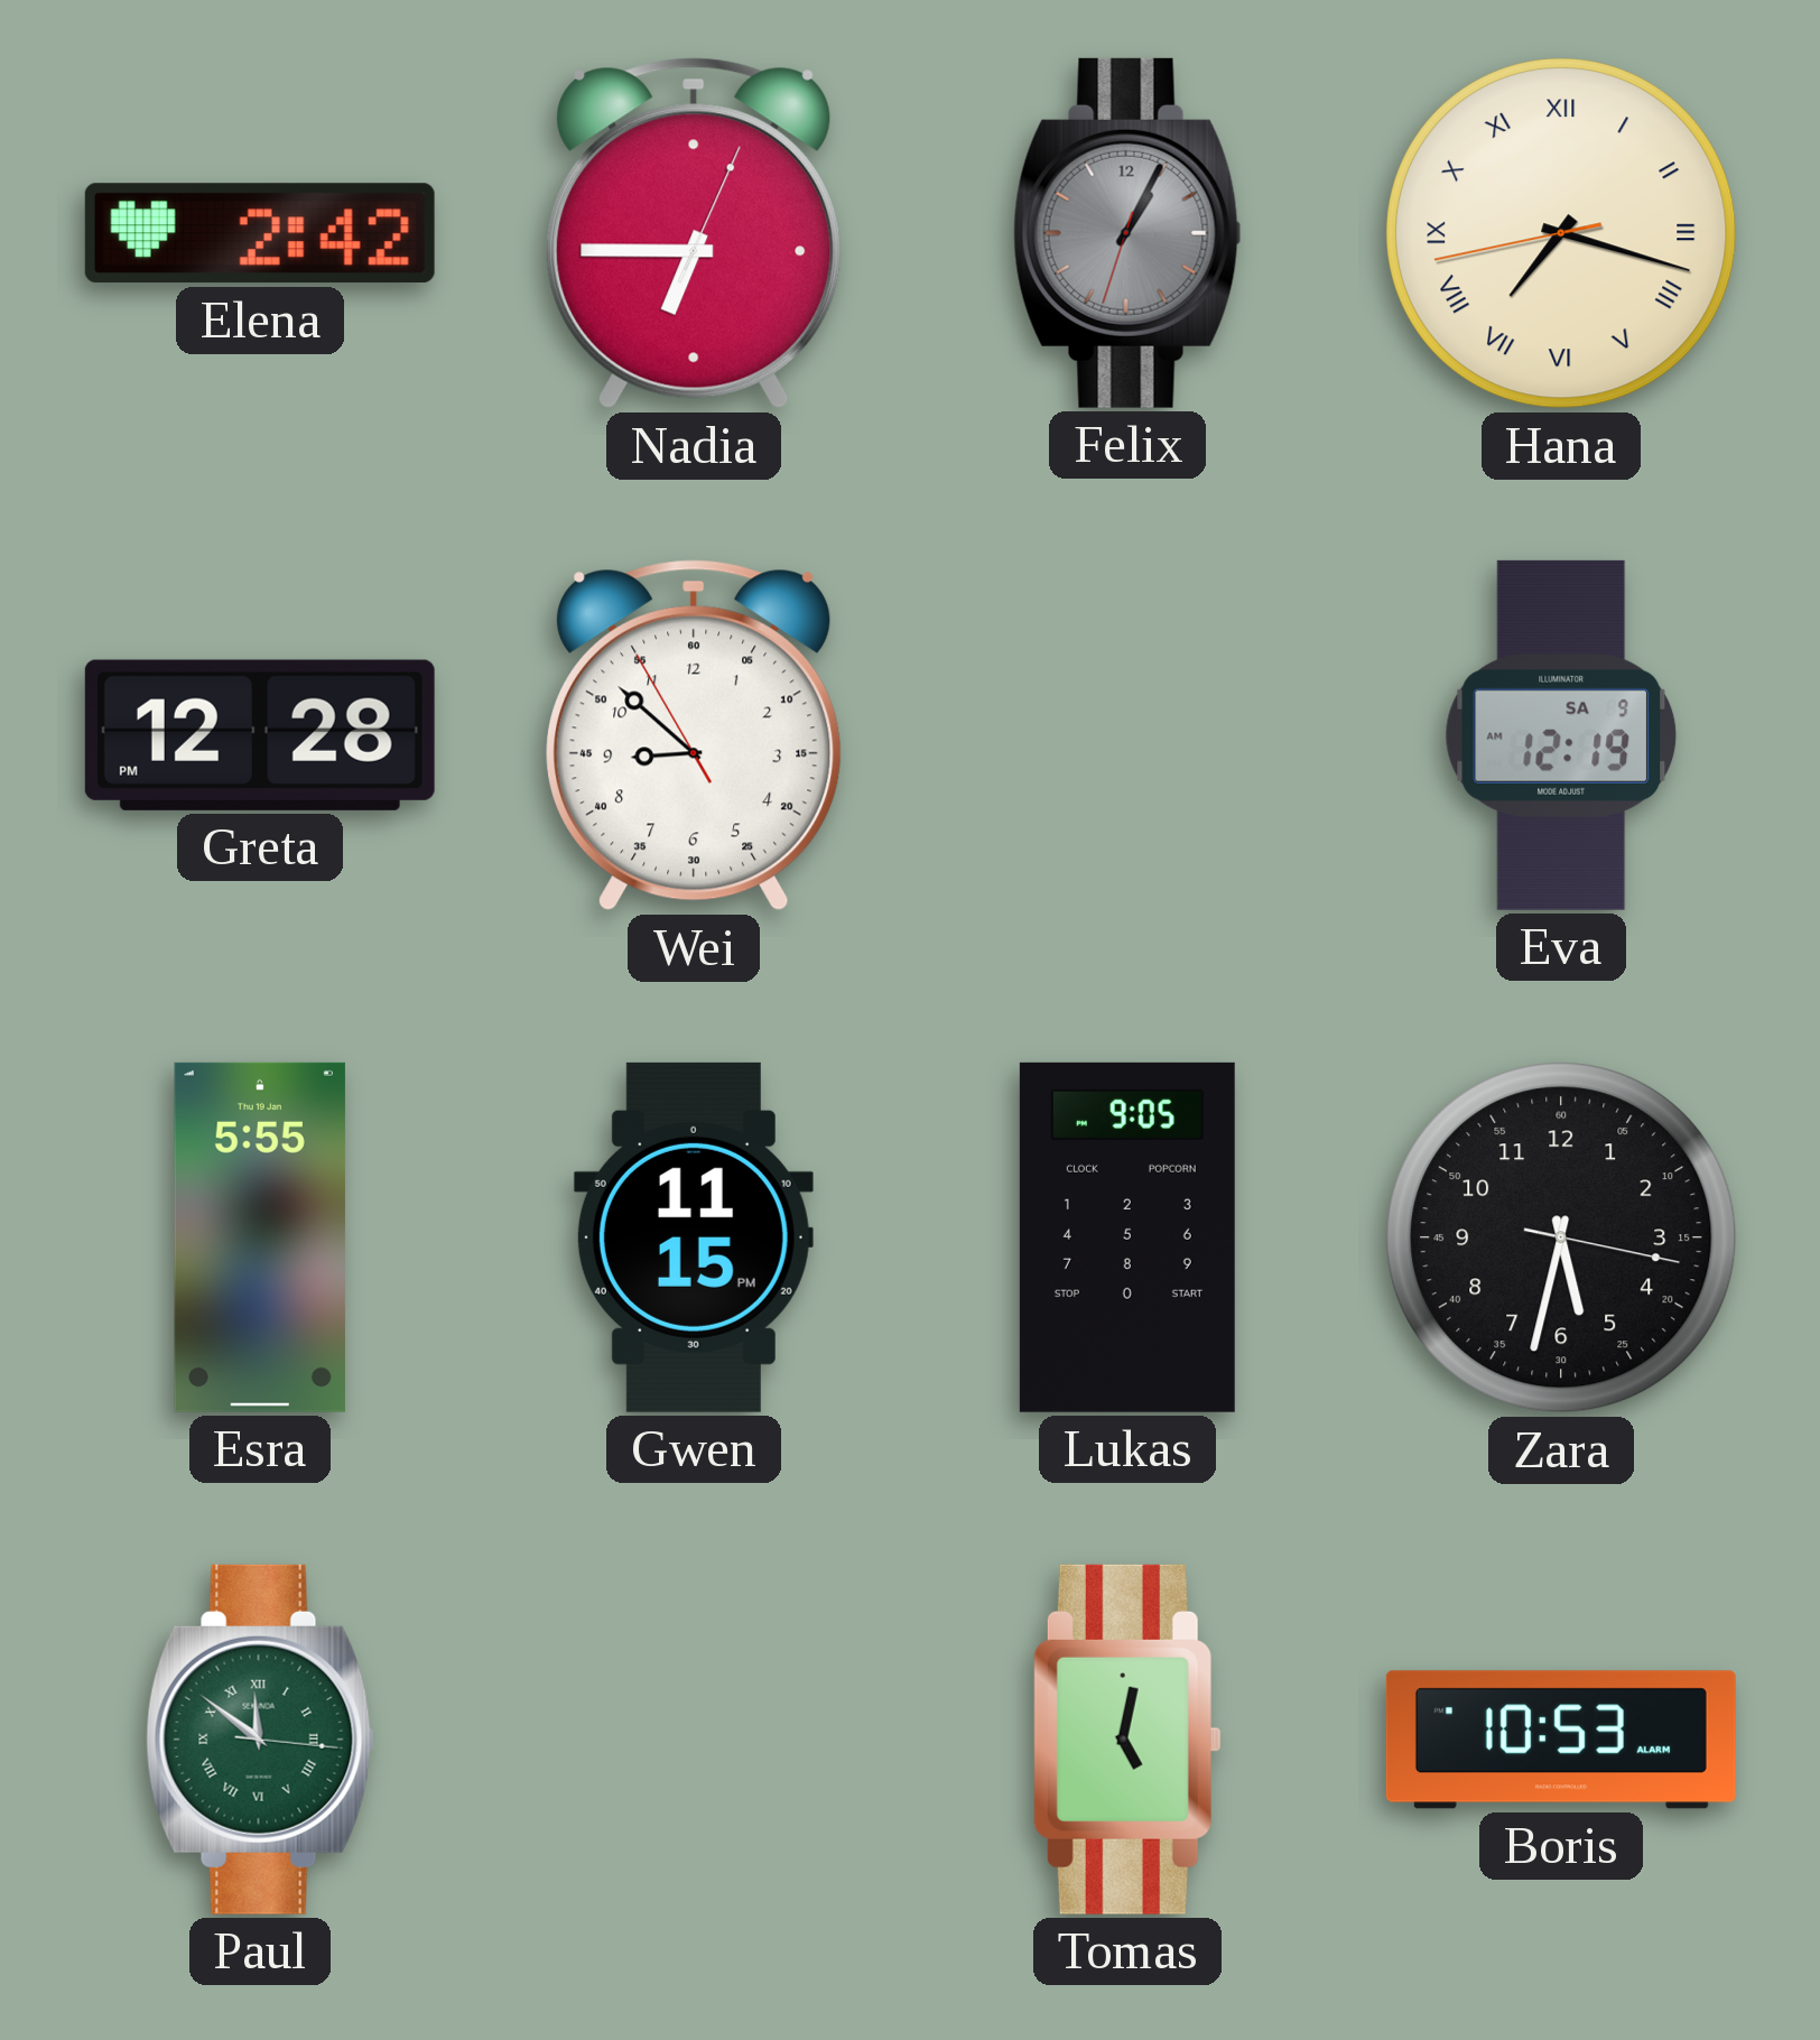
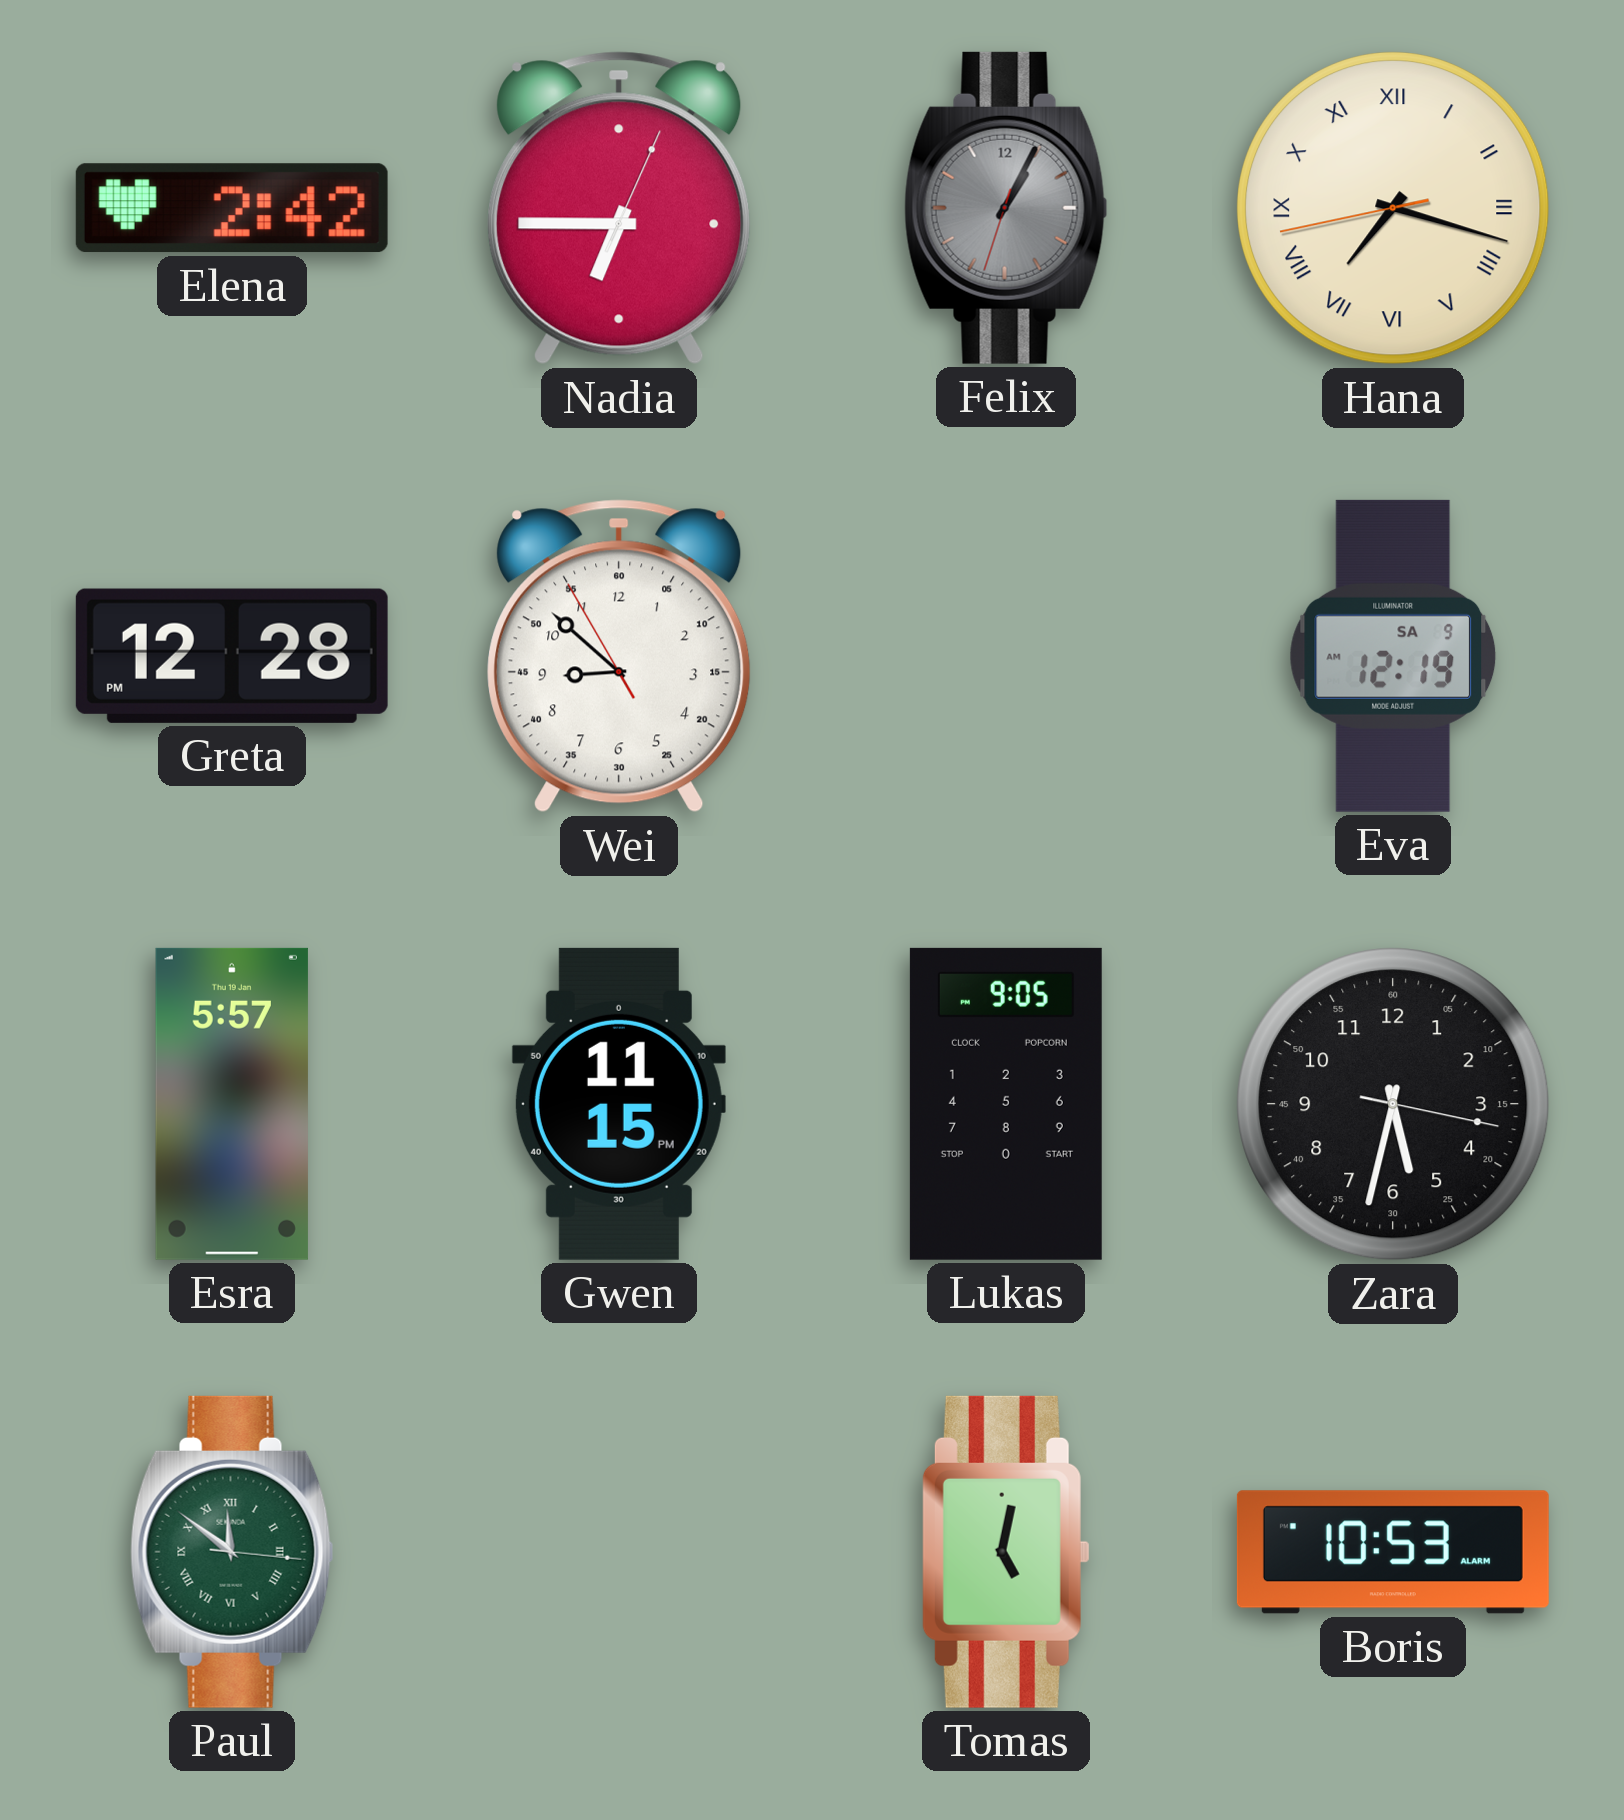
Esra: 5:55 -> 5:57 (232, 1104)
